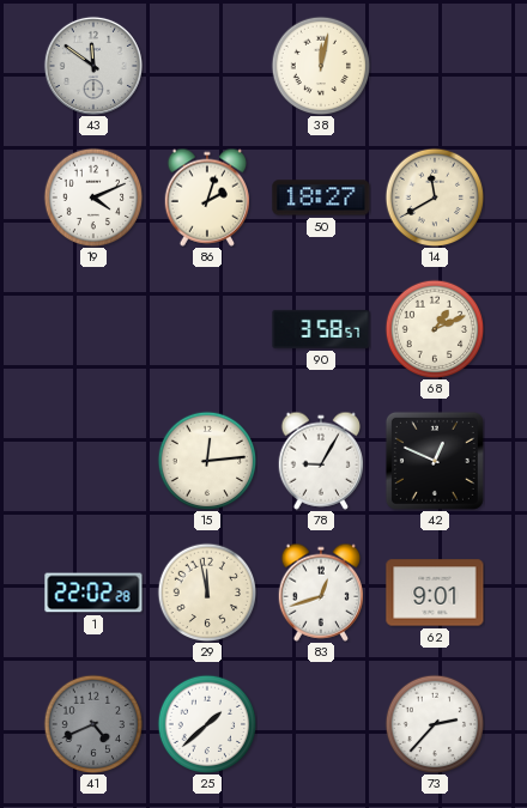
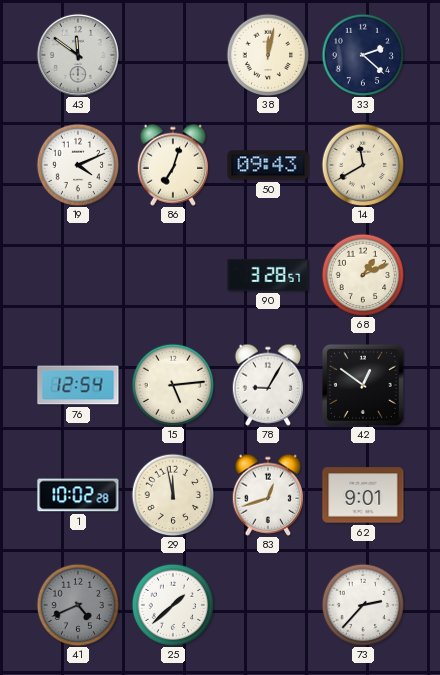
33: none -> 2:22 (363, 55)
86: 2:03 -> 7:03 (172, 165)
50: 18:27 -> 09:43 (268, 165)
90: 3:58 -> 3:28 (268, 275)
76: none -> 12:54 (78, 385)
15: 12:14 -> 5:14 (173, 385)
42: 12:49 -> 12:51 (363, 385)
1: 22:02 -> 10:02 (78, 495)
